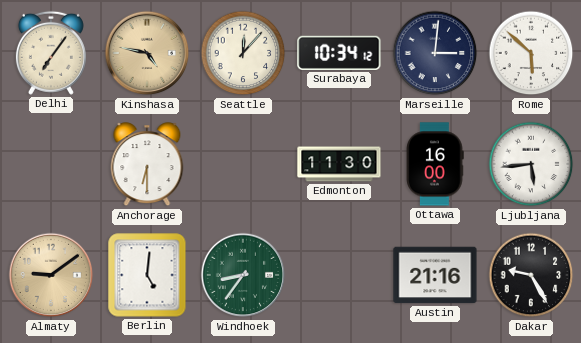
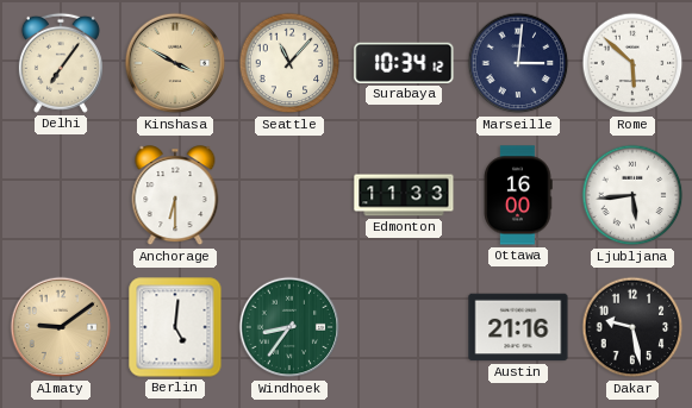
Kinshasa: 4:47 -> 3:50 (175, 63)
Seattle: 12:07 -> 11:07 (289, 63)
Edmonton: 11:30 -> 11:33 (404, 195)
Dakar: 9:25 -> 9:28 (632, 327)
